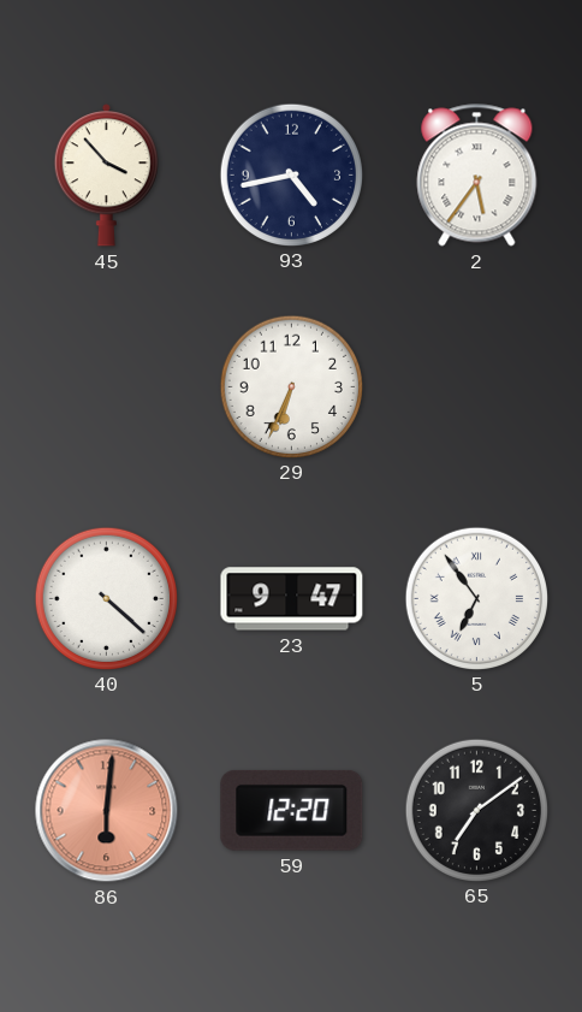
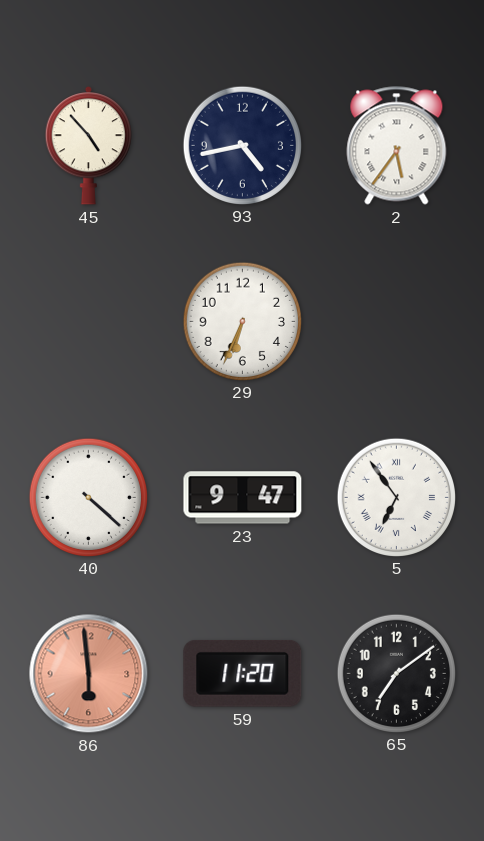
45: 3:53 -> 4:53 (88, 146)
86: 6:01 -> 5:59 (89, 674)
59: 12:20 -> 11:20 (243, 673)
